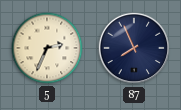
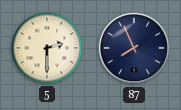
5: 2:34 -> 2:30 (47, 48)
